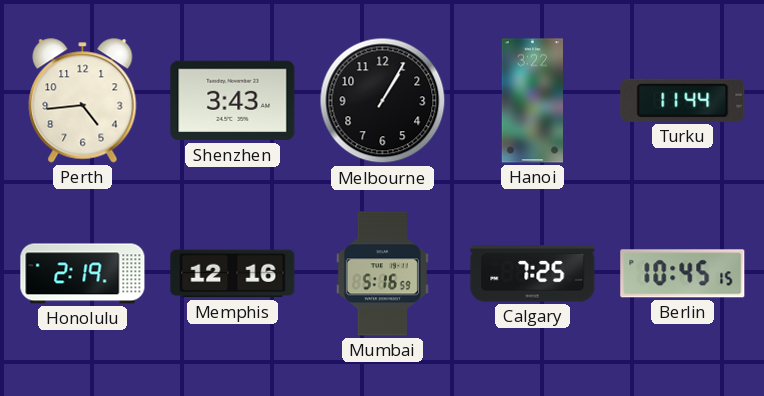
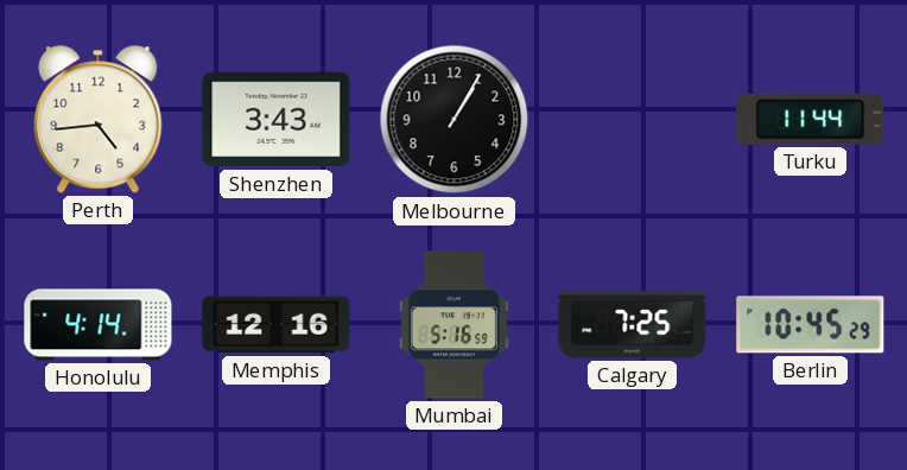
Hanoi: 3:22 -> none (533, 101)
Honolulu: 2:19 -> 4:14 (99, 325)
Berlin: 10:45:15 -> 10:45:29 (811, 325)
